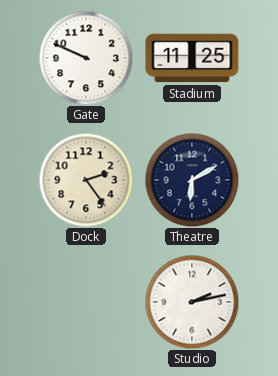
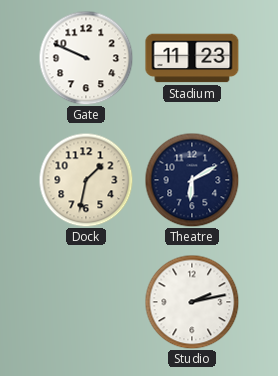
Stadium: 11:25 -> 11:23 (192, 58)
Dock: 2:24 -> 1:32 (86, 180)
